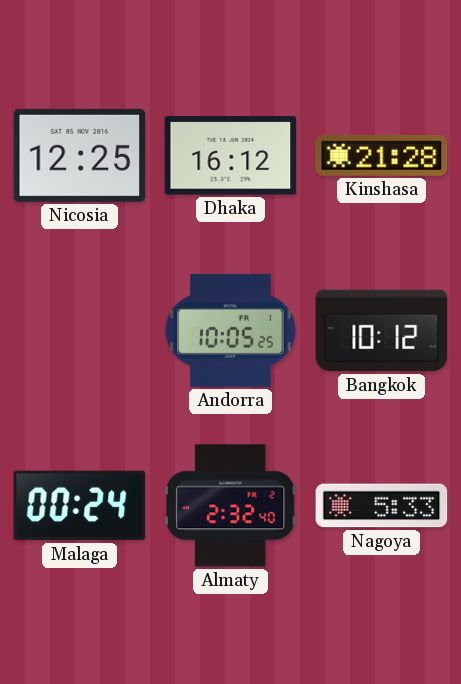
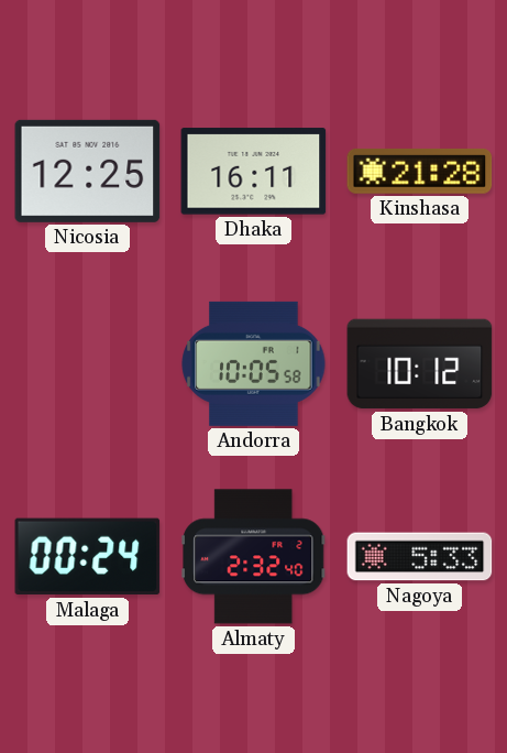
Dhaka: 16:12 -> 16:11 (254, 172)
Andorra: 10:05:25 -> 10:05:58 (254, 363)
